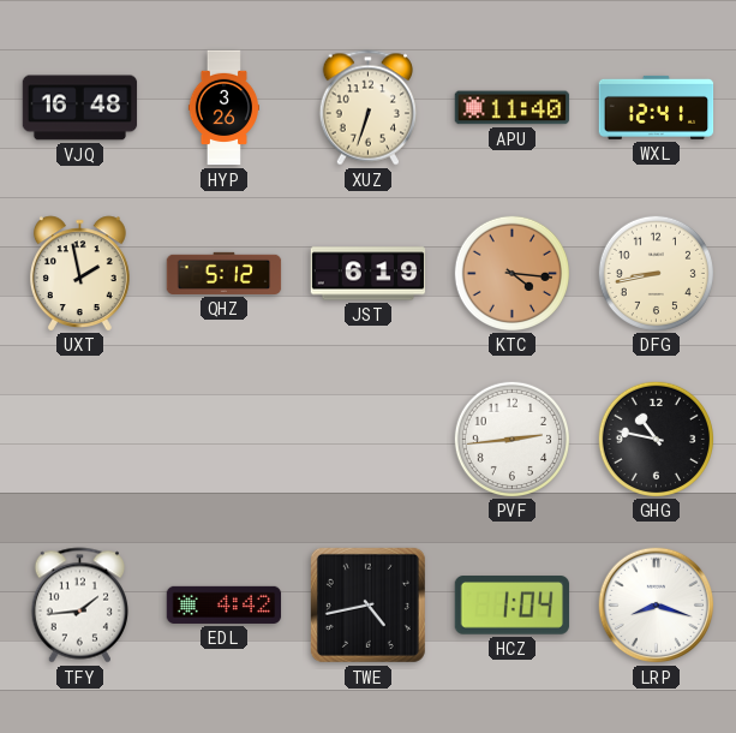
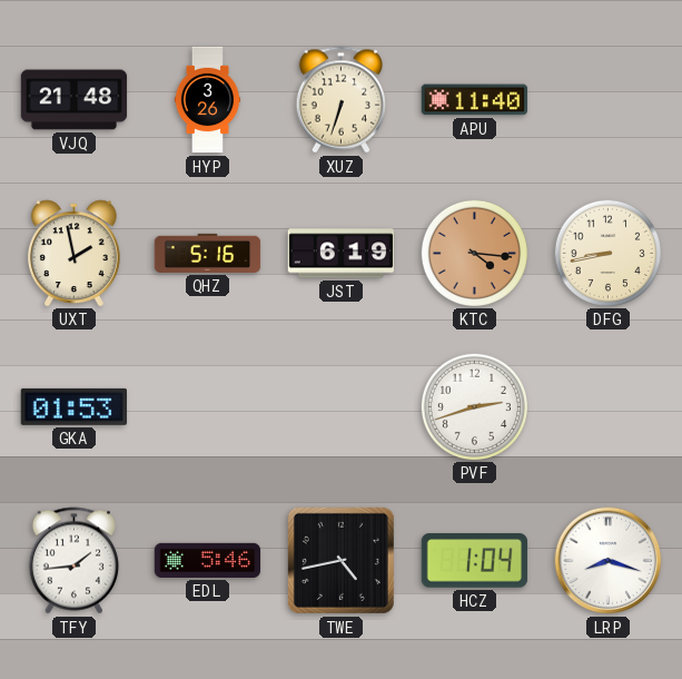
VJQ: 16:48 -> 21:48 (75, 100)
WXL: 12:41 -> none (657, 107)
QHZ: 5:12 -> 5:16 (208, 253)
GKA: none -> 01:53 (73, 406)
PVF: 2:44 -> 2:42 (474, 406)
GHG: 10:47 -> none (656, 439)
EDL: 4:42 -> 5:46 (208, 560)
